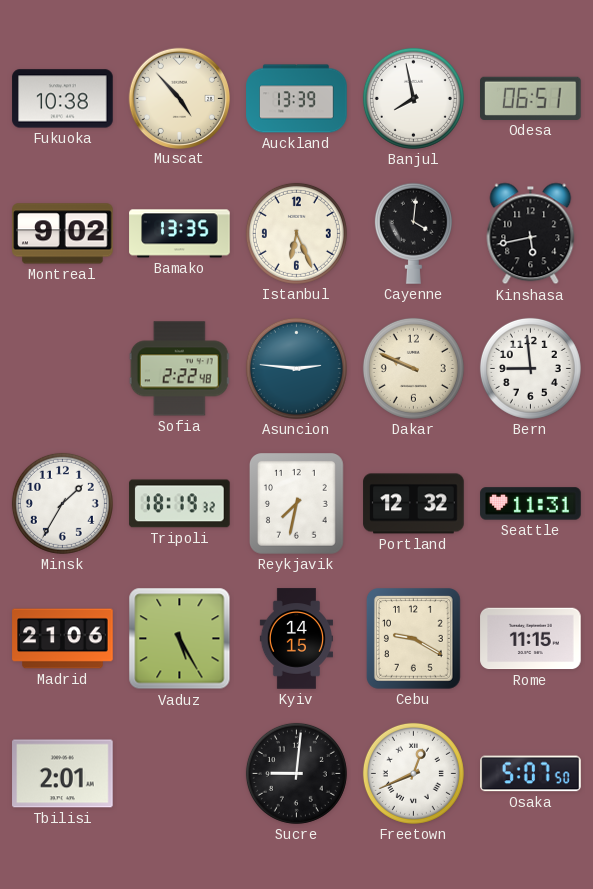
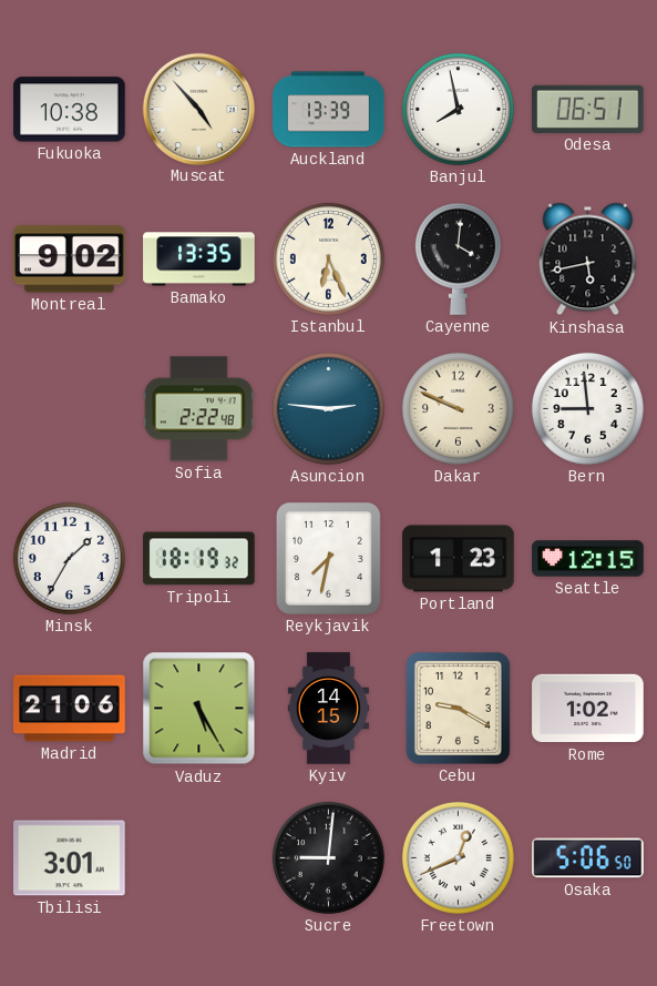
Portland: 12:32 -> 1:23 (459, 559)
Seattle: 11:31 -> 12:15 (588, 559)
Rome: 11:15 -> 1:02 (588, 709)
Tbilisi: 2:01 -> 3:01 (70, 858)
Osaka: 5:07 -> 5:06 (588, 858)
